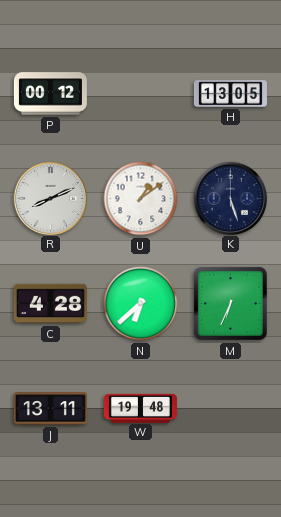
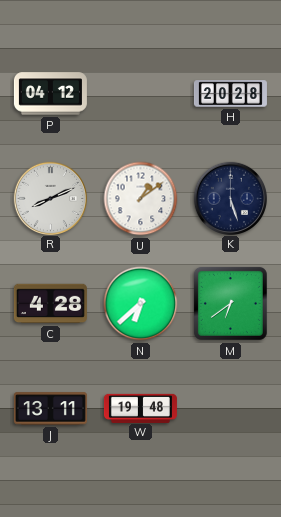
P: 00:12 -> 04:12 (50, 94)
H: 13:05 -> 20:28 (230, 94)
M: 6:34 -> 6:39 (230, 303)
